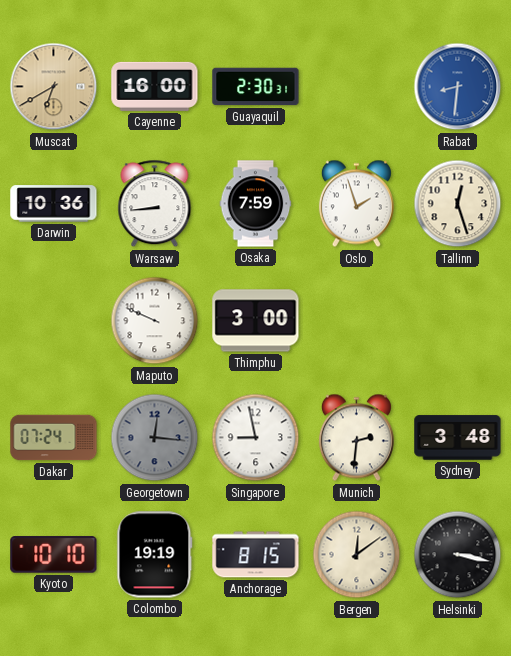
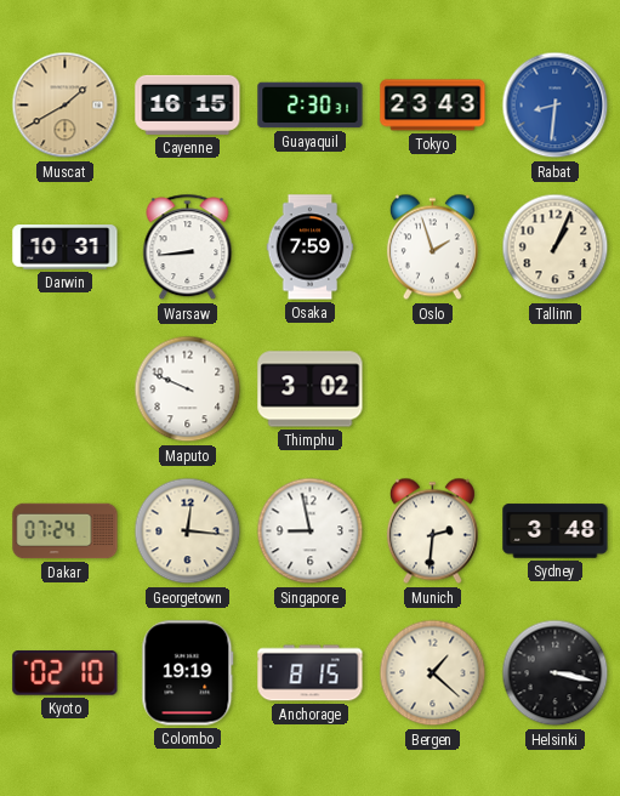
Muscat: 6:40 -> 1:40 (66, 106)
Cayenne: 16:00 -> 16:15 (188, 104)
Tokyo: none -> 23:43 (433, 106)
Darwin: 10:36 -> 10:31 (66, 248)
Tallinn: 12:27 -> 1:04 (556, 248)
Thimphu: 3:00 -> 3:02 (311, 390)
Georgetown dial: grey -> cream (188, 531)
Kyoto: 10:10 -> 02:10 (66, 673)
Bergen: 12:09 -> 1:22 (433, 673)
